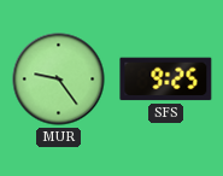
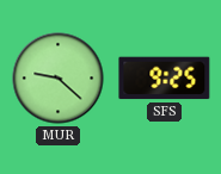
MUR: 9:24 -> 9:22 (59, 79)
